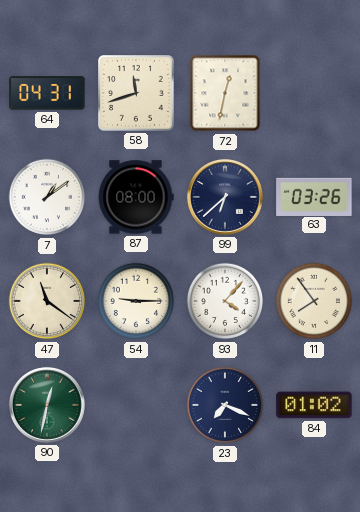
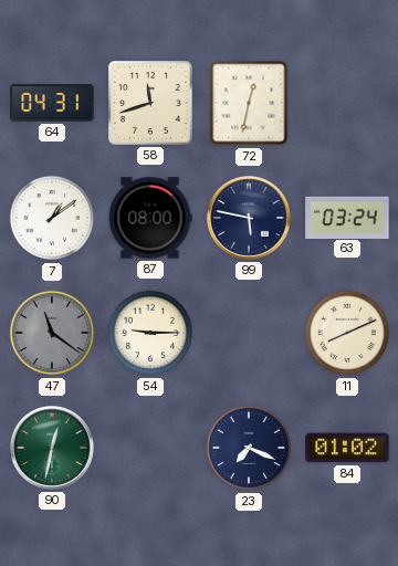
99: 6:38 -> 5:47 (249, 218)
63: 03:26 -> 03:24 (347, 217)
47 dial: cream -> grey (52, 333)
93: 4:07 -> none (225, 301)
11: 7:54 -> 8:11 (347, 333)
